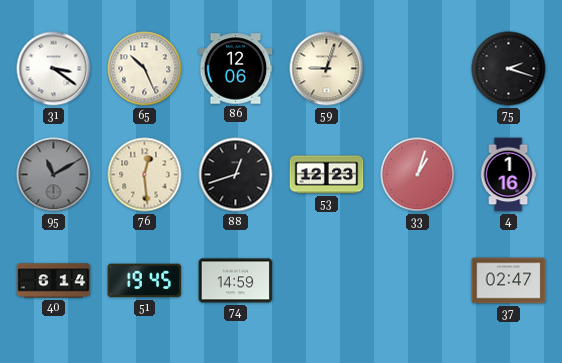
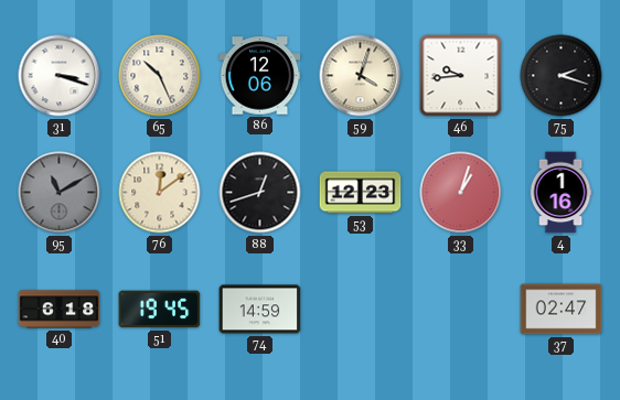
31: 3:21 -> 3:18 (60, 76)
59: 9:03 -> 4:03 (361, 76)
46: none -> 9:44 (461, 76)
76: 12:29 -> 12:09 (160, 193)
40: 6:14 -> 6:18 (60, 310)
